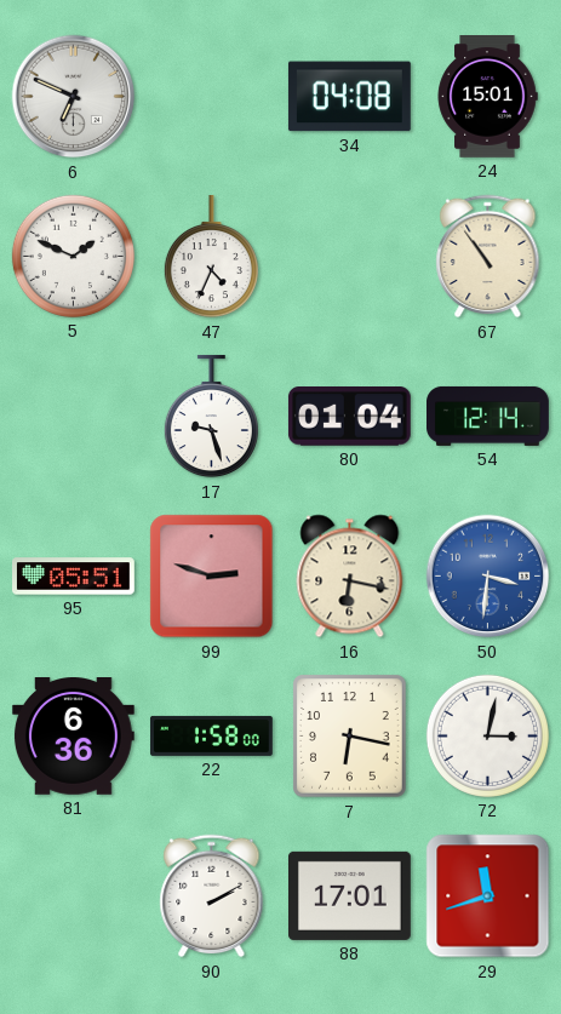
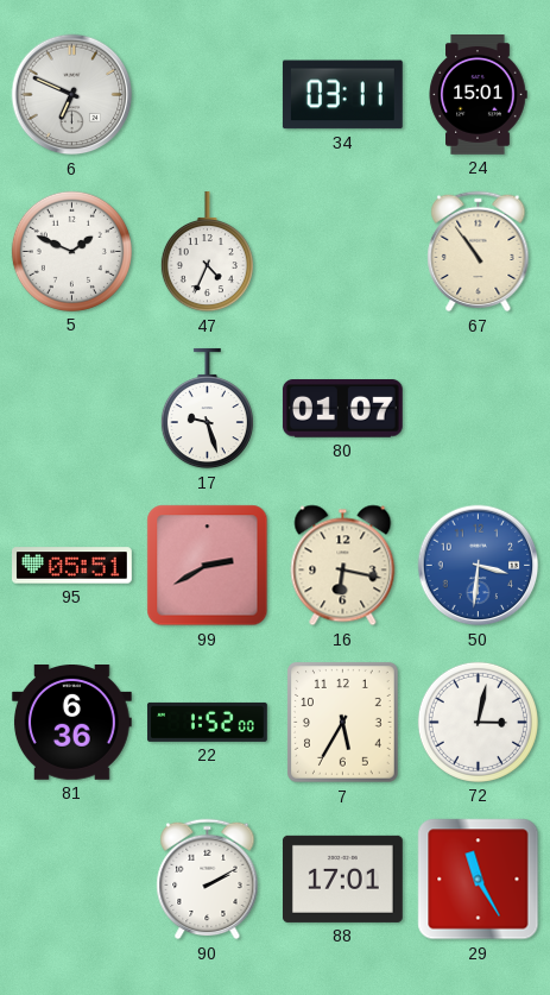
34: 04:08 -> 03:11 (342, 95)
80: 01:04 -> 01:07 (342, 409)
54: 12:14 -> none (488, 416)
99: 2:48 -> 2:40 (208, 566)
22: 1:58 -> 1:52 (208, 722)
7: 6:17 -> 5:35 (343, 723)
29: 11:42 -> 11:25 (479, 880)
